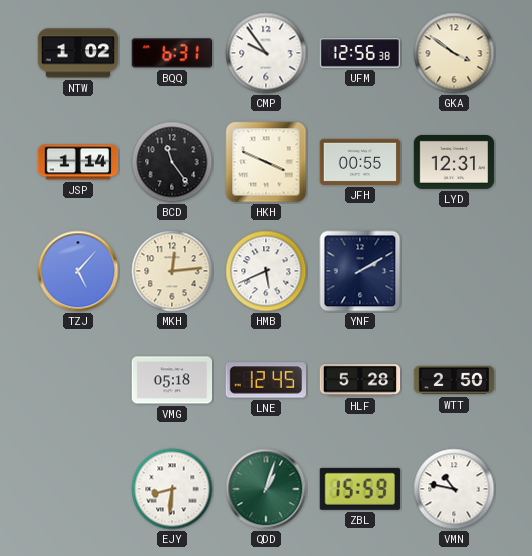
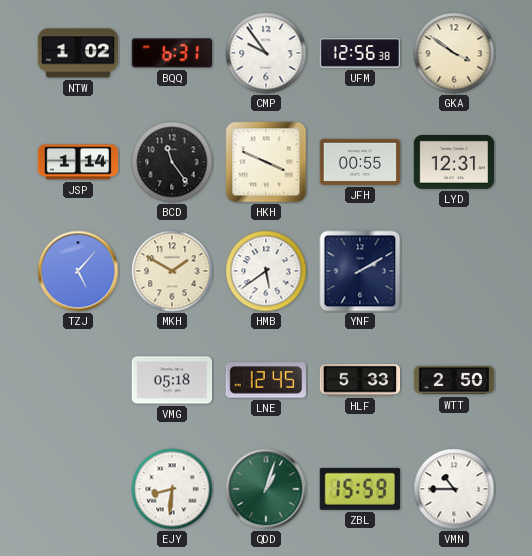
MKH: 12:14 -> 1:50 (172, 271)
HMB: 5:41 -> 5:39 (266, 271)
HLF: 5:28 -> 5:33 (360, 380)
VMN: 10:47 -> 10:45 (454, 489)
